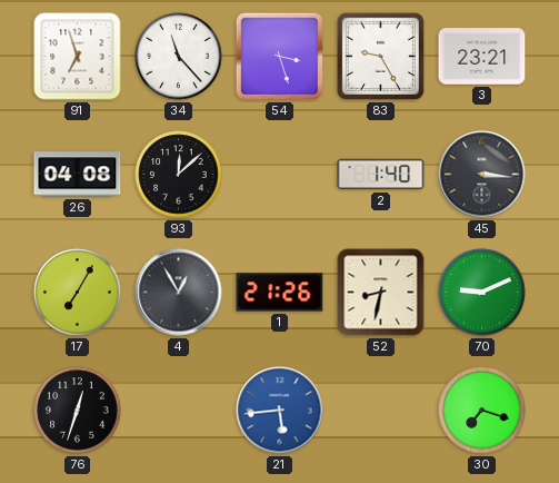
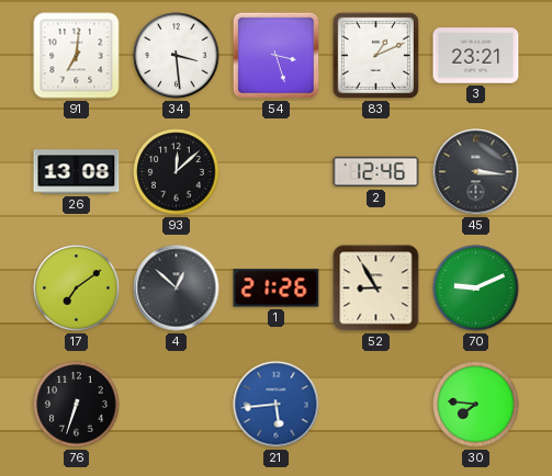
91: 6:57 -> 7:01 (77, 56)
34: 11:23 -> 3:29 (177, 56)
83: 9:25 -> 1:11 (375, 55)
26: 04:08 -> 13:08 (77, 172)
2: 1:40 -> 12:46 (376, 172)
17: 7:05 -> 7:09 (77, 288)
4: 12:55 -> 12:52 (177, 288)
52: 8:32 -> 8:55 (376, 288)
76: 12:33 -> 6:33 (77, 405)
30: 7:18 -> 7:46 (476, 405)
